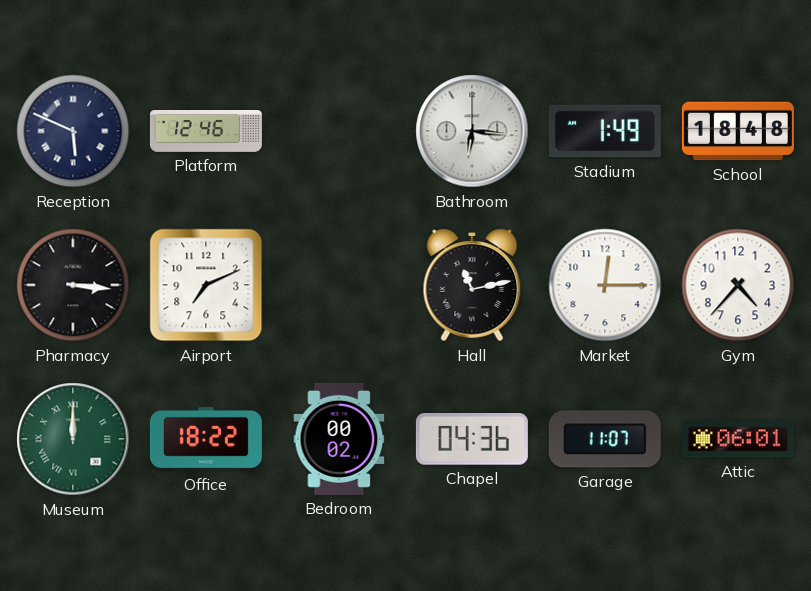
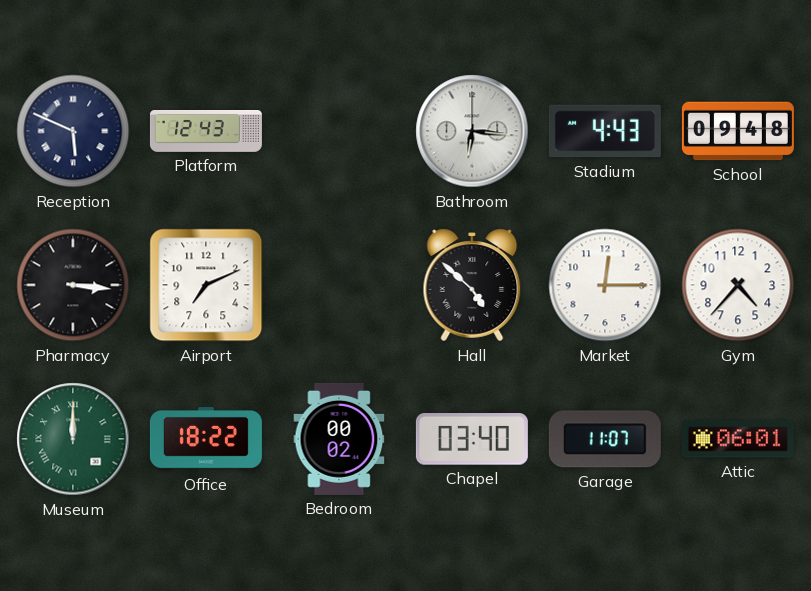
Platform: 12:46 -> 12:43 (206, 132)
Stadium: 1:49 -> 4:43 (605, 131)
School: 18:48 -> 09:48 (738, 131)
Hall: 11:13 -> 4:52 (472, 285)
Chapel: 04:36 -> 03:40 (472, 440)
